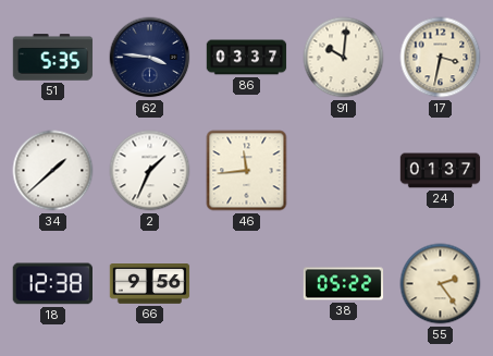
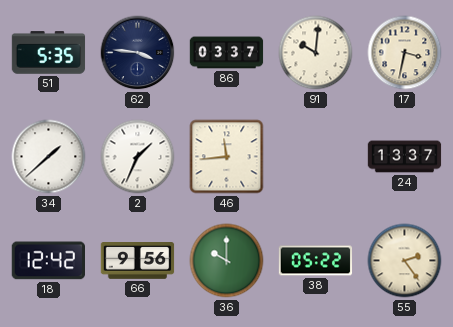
24: 01:37 -> 13:37 (405, 157)
18: 12:38 -> 12:42 (48, 261)
36: none -> 10:00 (227, 261)
